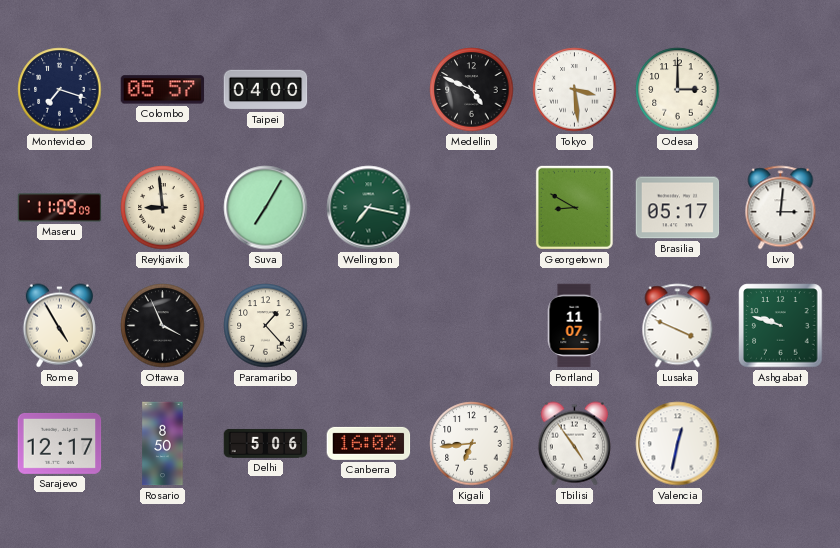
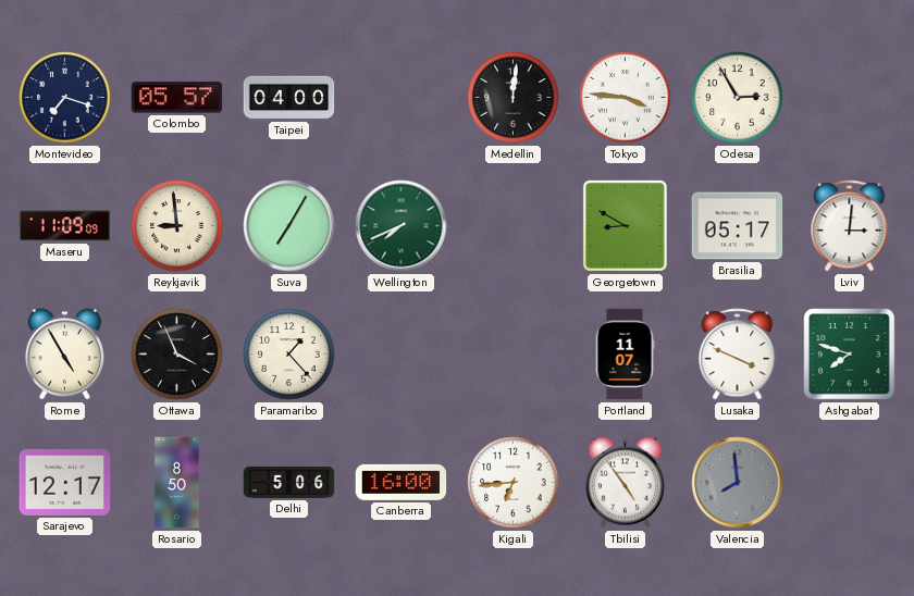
Medellin: 4:49 -> 12:01 (514, 98)
Tokyo: 3:29 -> 3:46 (626, 98)
Odesa: 3:00 -> 2:55 (738, 98)
Wellington: 7:17 -> 7:41 (402, 226)
Ashgabat: 9:48 -> 7:48 (850, 355)
Canberra: 16:02 -> 16:00 (402, 482)
Valencia: 12:32 -> 7:59 (738, 483)
Valencia dial: white -> grey (738, 483)
